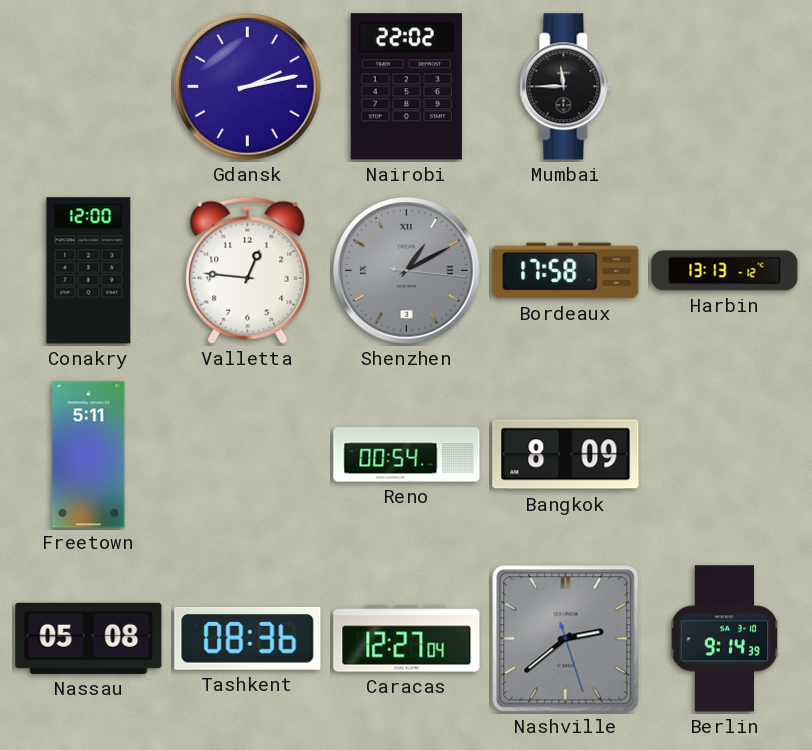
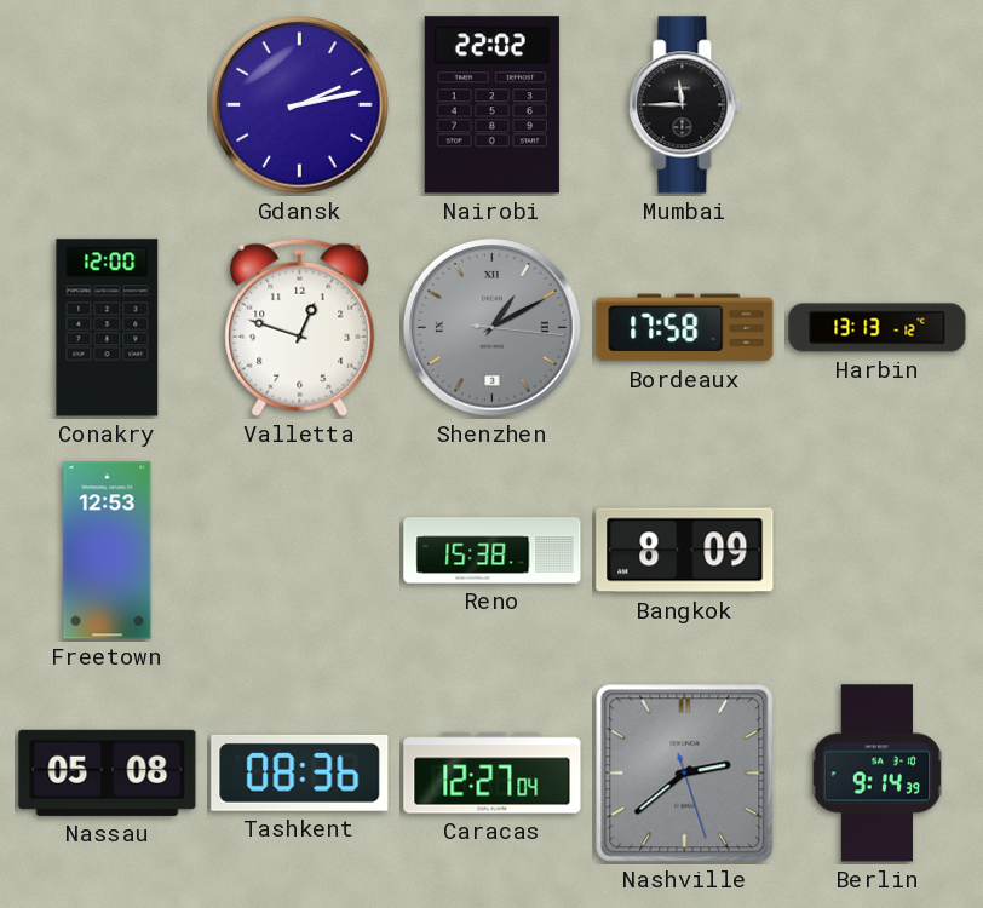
Valletta: 12:46 -> 12:48 (300, 327)
Freetown: 5:11 -> 12:53 (108, 551)
Reno: 00:54 -> 15:38 (493, 551)
